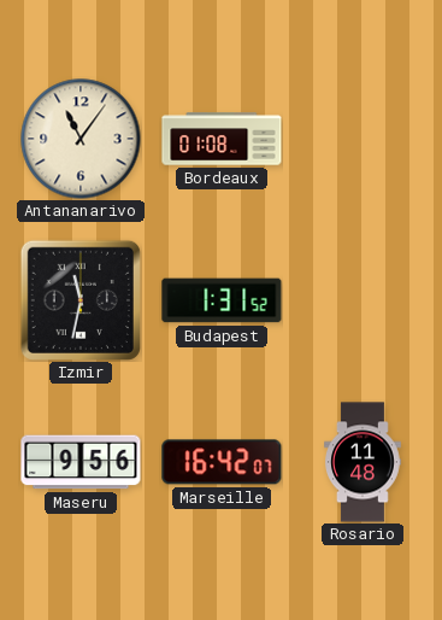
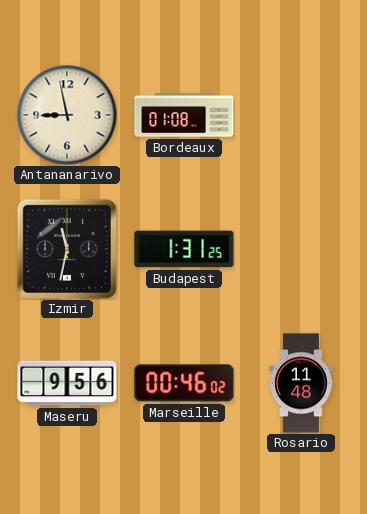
Antananarivo: 11:06 -> 8:58 (67, 115)
Budapest: 1:31:52 -> 1:31:25 (184, 249)
Marseille: 16:42 -> 00:46 (184, 383)
